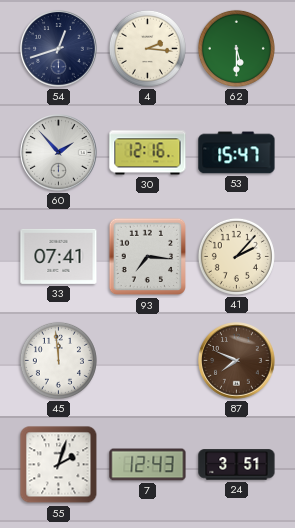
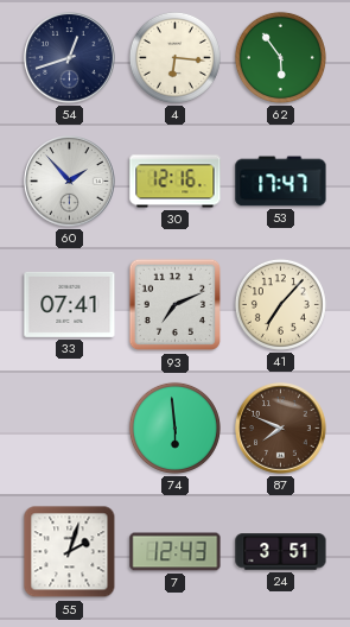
4: 2:16 -> 6:16 (174, 57)
62: 5:30 -> 5:54 (280, 57)
53: 15:47 -> 17:47 (281, 182)
93: 7:16 -> 7:11 (176, 305)
41: 2:07 -> 7:07 (280, 304)
45: 11:59 -> none (58, 360)
74: none -> 5:59 (174, 427)
